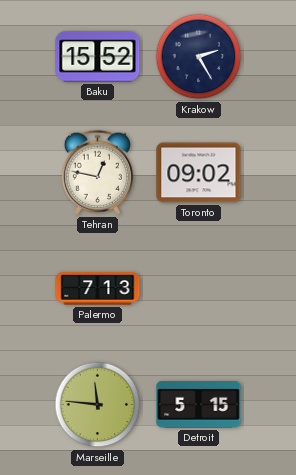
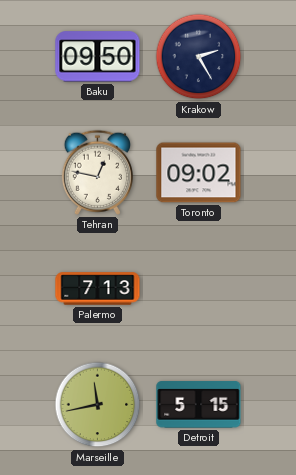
Baku: 15:52 -> 09:50 (98, 57)
Marseille: 11:46 -> 11:43 (98, 405)
